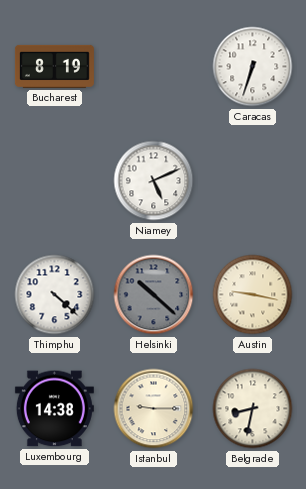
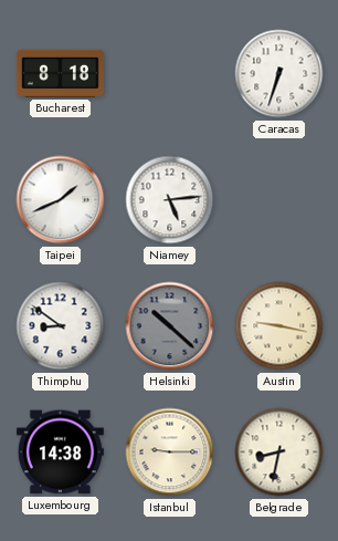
Bucharest: 8:19 -> 8:18 (60, 73)
Taipei: none -> 1:41 (61, 200)
Niamey: 5:11 -> 5:14 (170, 200)
Thimphu: 4:22 -> 8:51 (61, 326)
